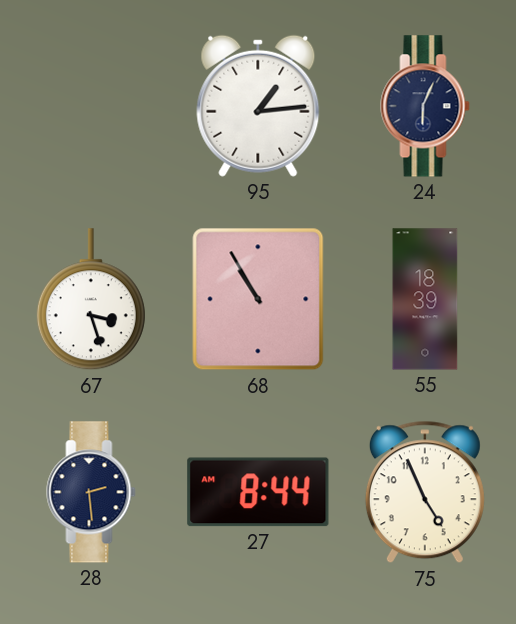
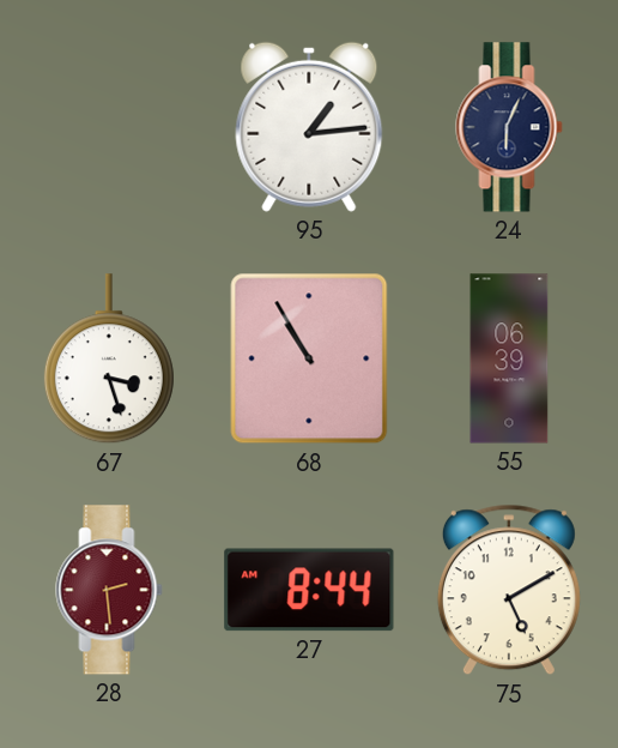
55: 18:39 -> 06:39 (509, 358)
28 dial: navy -> burgundy (109, 590)
75: 4:56 -> 5:10 (509, 590)
